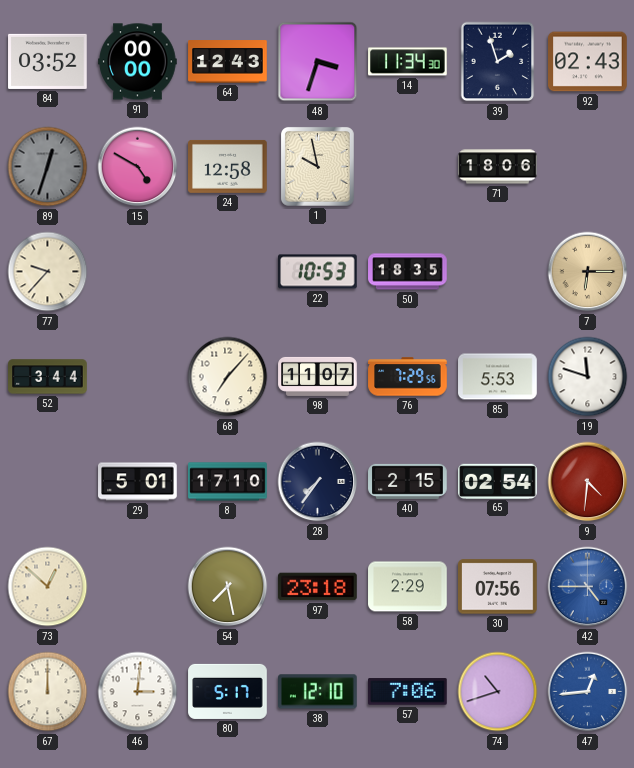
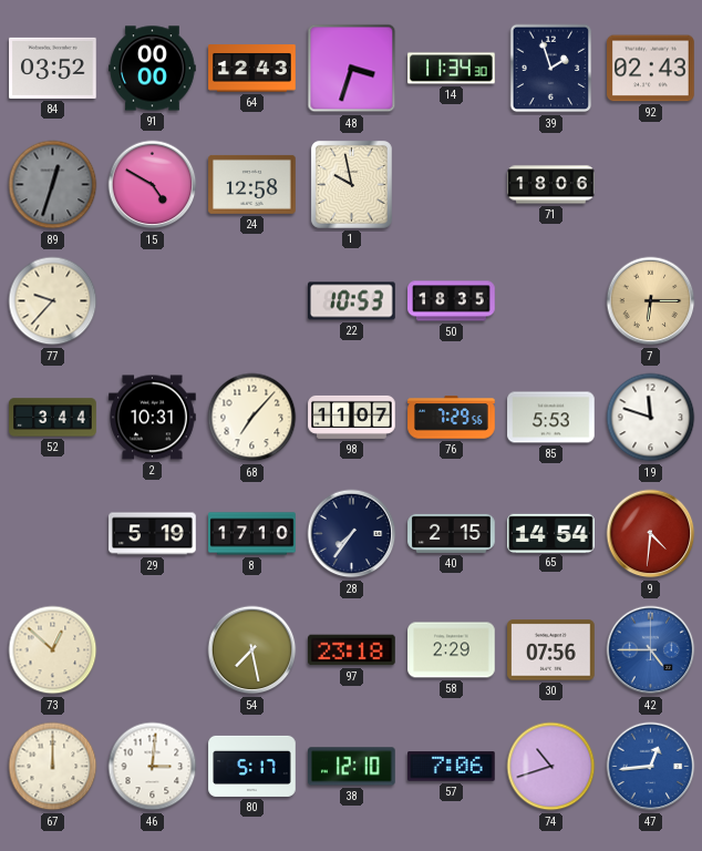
2: none -> 10:31 (153, 418)
29: 5:01 -> 5:19 (153, 534)
65: 02:54 -> 14:54 (551, 533)
